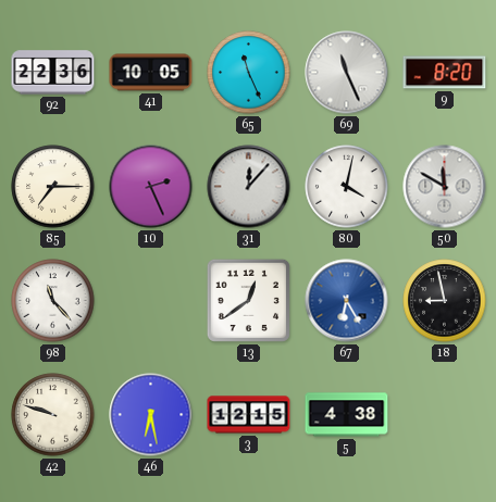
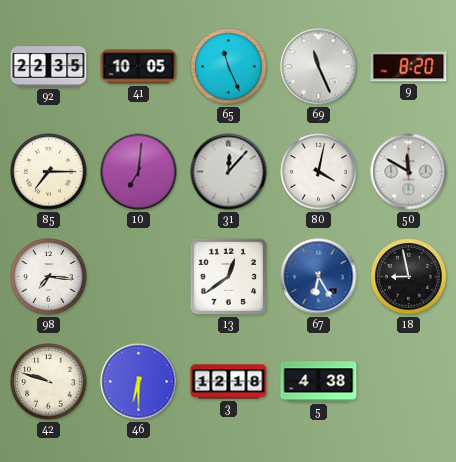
92: 22:36 -> 22:35 (49, 67)
10: 2:26 -> 7:01 (139, 172)
98: 11:23 -> 7:16 (49, 277)
46: 6:28 -> 6:30 (139, 382)
3: 12:15 -> 12:18 (229, 382)
